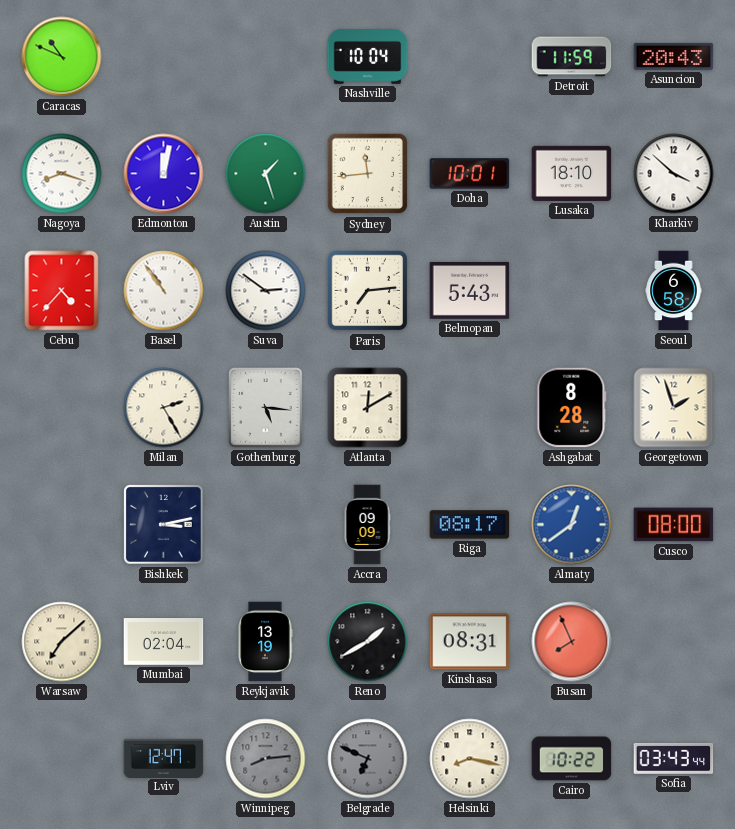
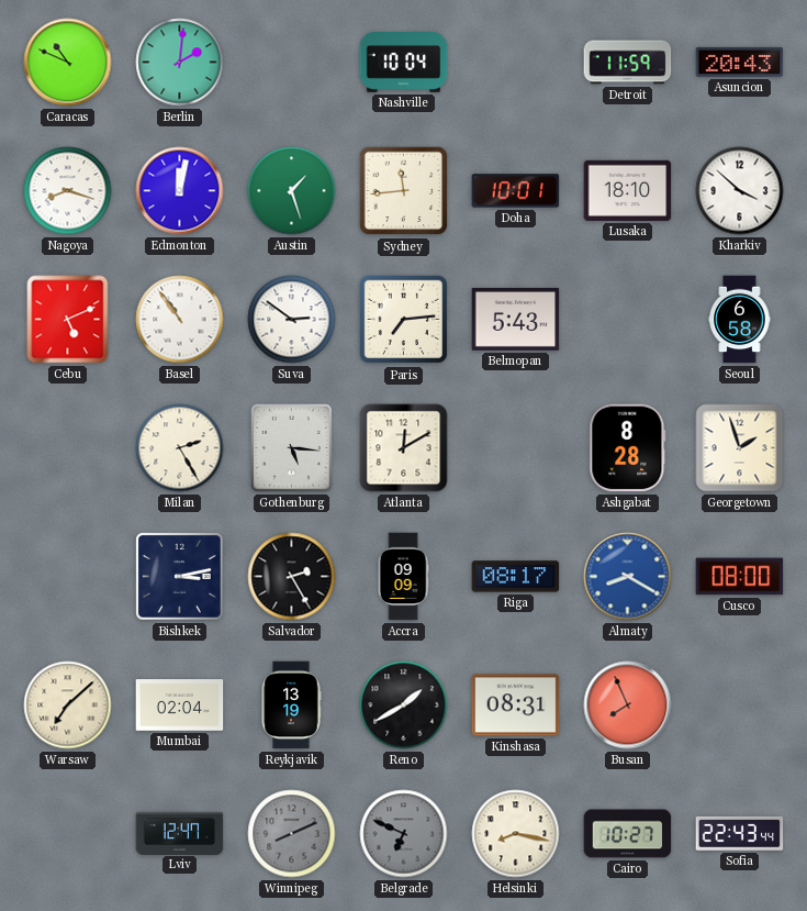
Berlin: none -> 2:01 (180, 63)
Cebu: 4:37 -> 5:11 (68, 320)
Salvador: none -> 2:25 (292, 577)
Almaty: 12:39 -> 8:20 (628, 577)
Winnipeg: 8:14 -> 8:11 (292, 834)
Cairo: 10:22 -> 10:27 (628, 834)
Sofia: 03:43 -> 22:43 (740, 833)
